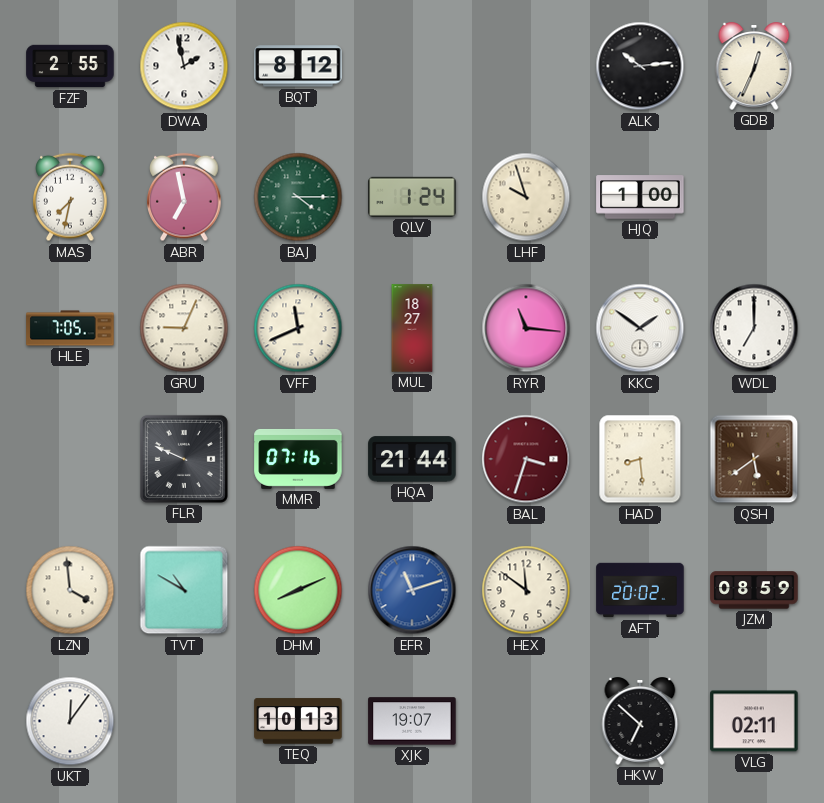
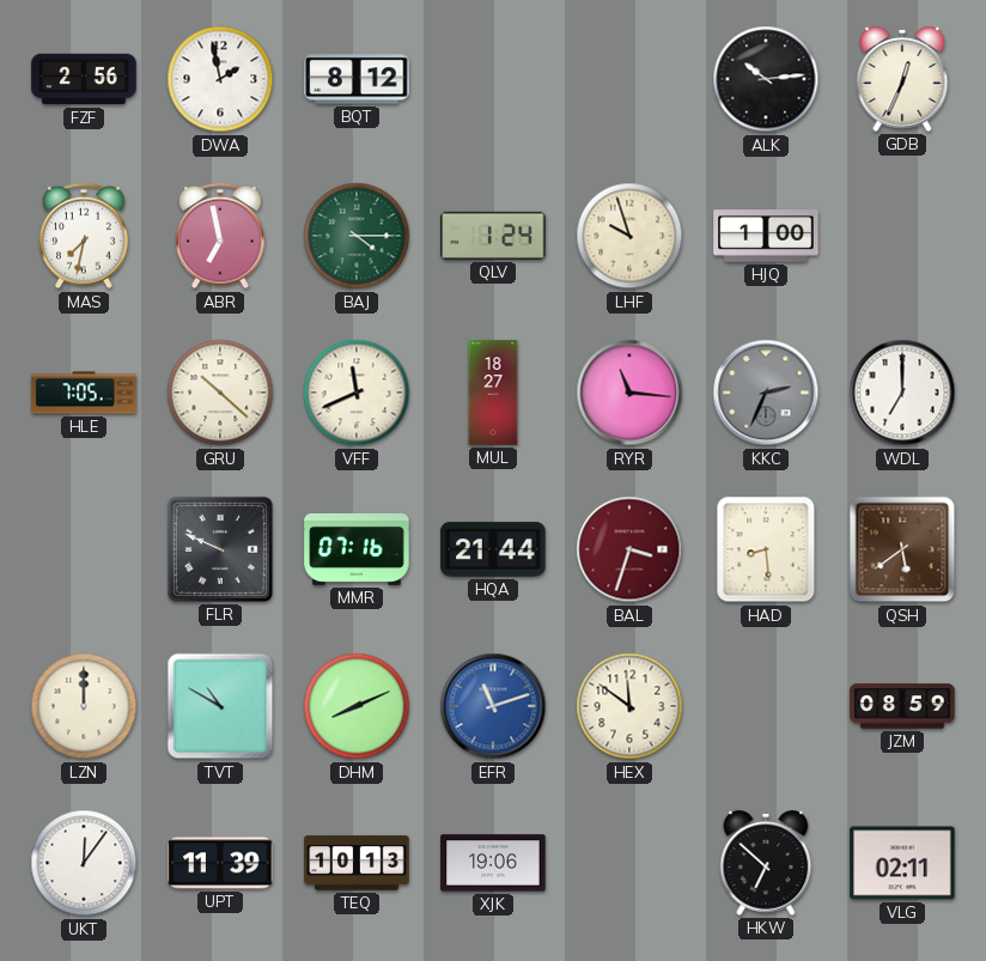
FZF: 2:55 -> 2:56 (84, 79)
GRU: 9:04 -> 10:22 (220, 393)
KKC: 1:51 -> 2:34 (766, 393)
KKC dial: white -> grey (766, 393)
LZN: 3:59 -> 12:00 (84, 706)
AFT: 20:02 -> none (640, 590)
UPT: none -> 11:39 (220, 863)
XJK: 19:07 -> 19:06 (493, 863)
